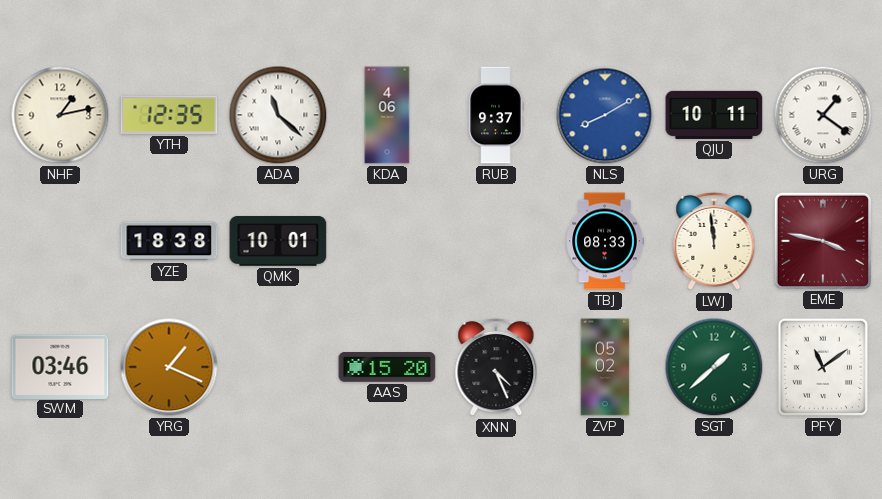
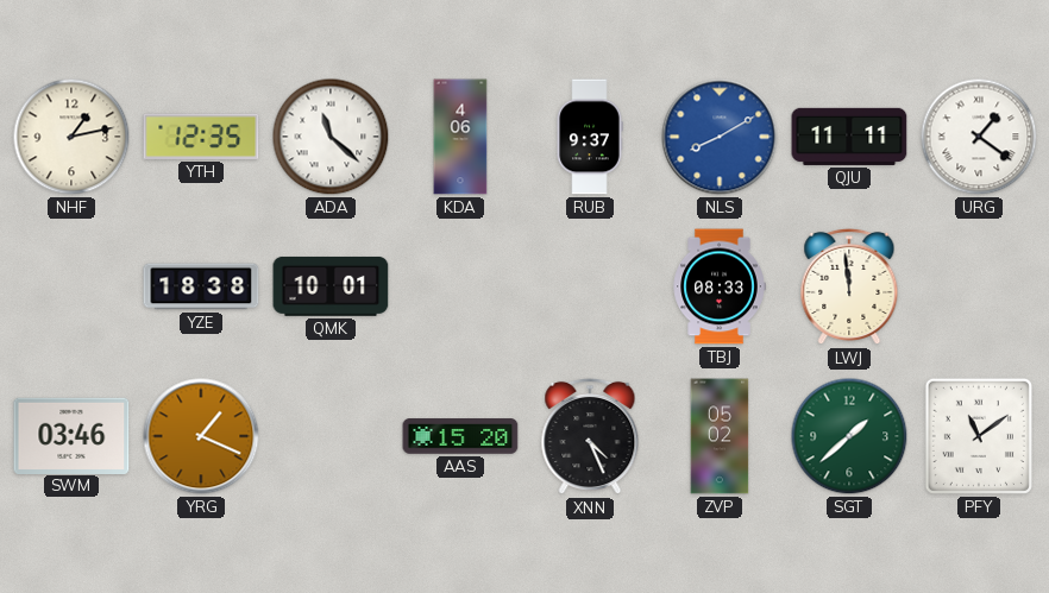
QJU: 10:11 -> 11:11 (849, 137)
EME: 3:47 -> none (822, 240)
